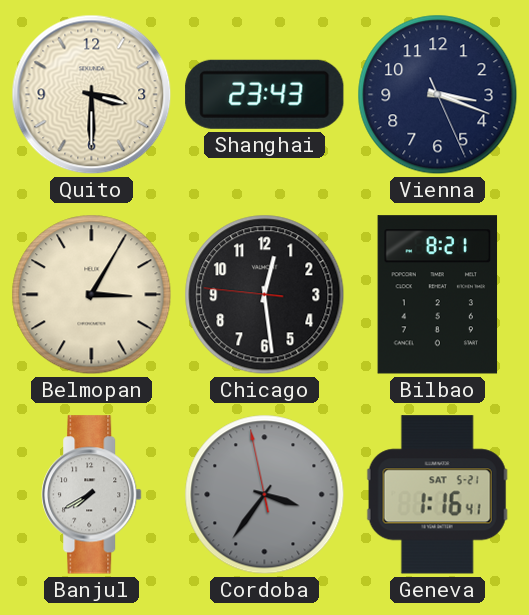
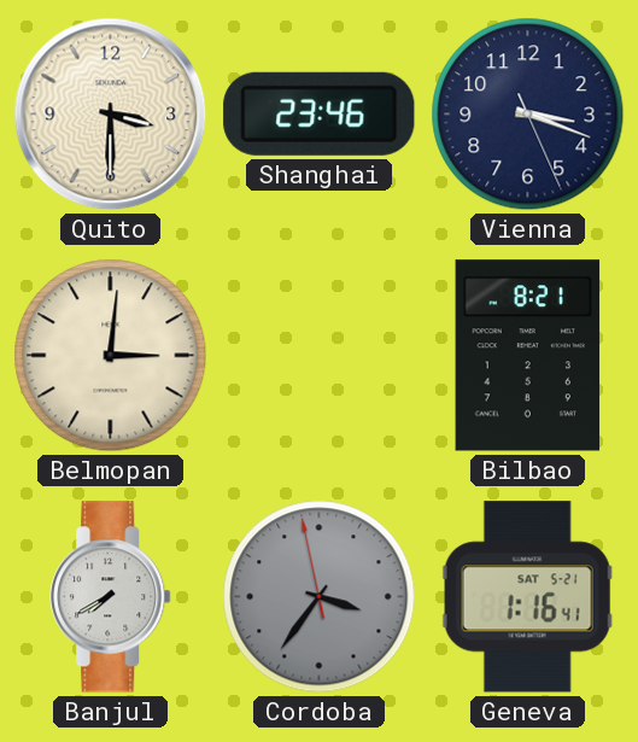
Shanghai: 23:43 -> 23:46 (320, 113)
Belmopan: 3:05 -> 3:01 (111, 356)
Chicago: 12:28 -> none (265, 295)
